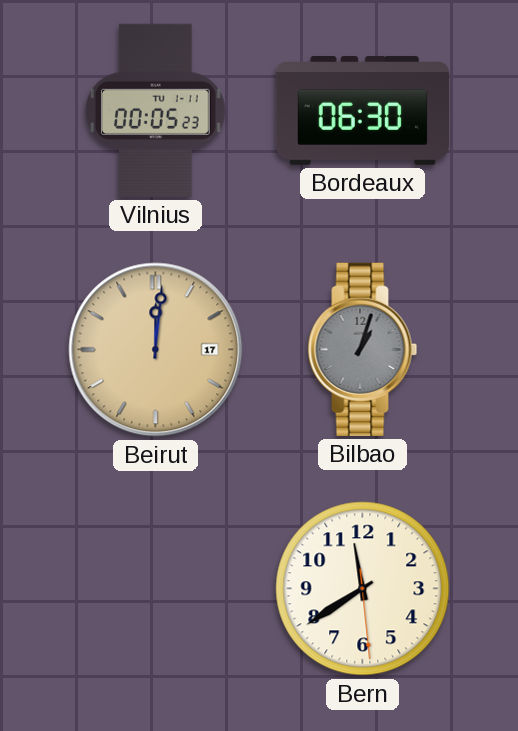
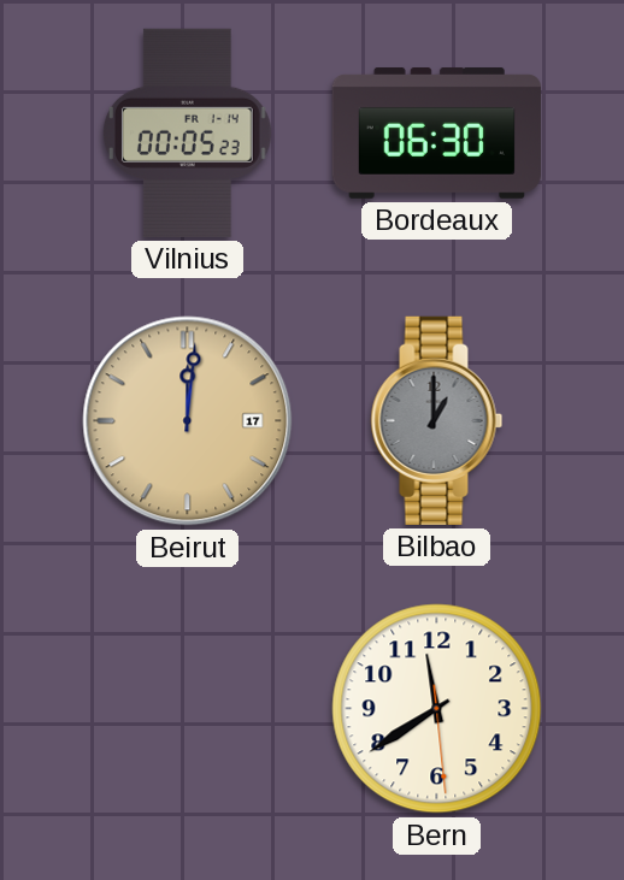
Vilnius date: TU 1-11 -> FR 1-14 (187, 132)
Bilbao: 1:03 -> 1:00 (437, 420)
